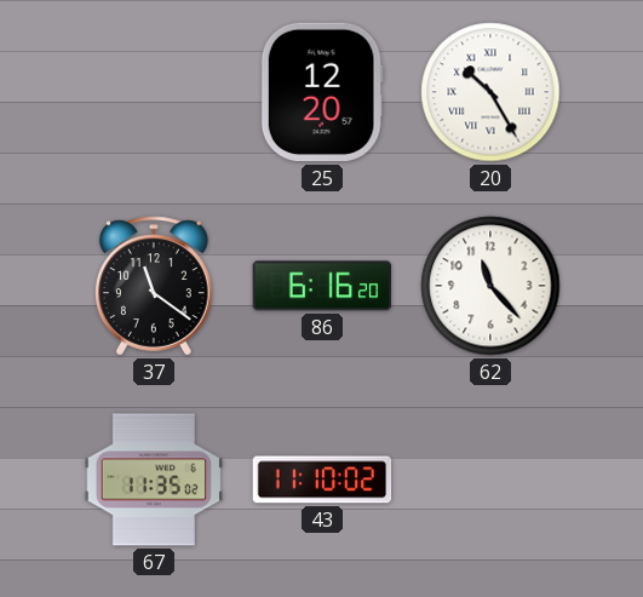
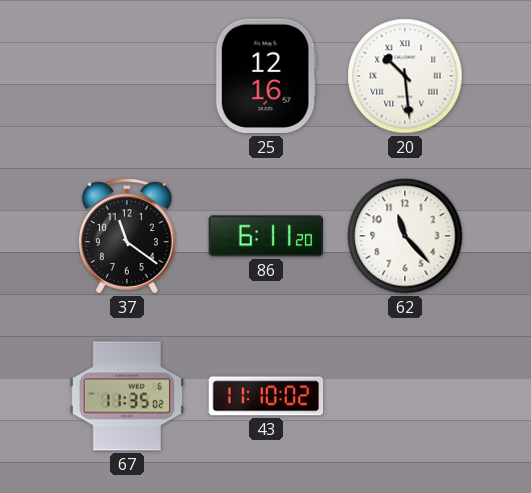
25: 12:20 -> 12:16 (266, 76)
20: 10:25 -> 10:29 (405, 76)
86: 6:16 -> 6:11 (266, 236)
